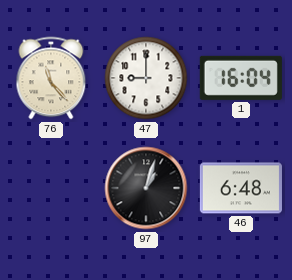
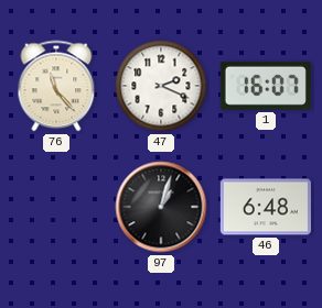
47: 9:00 -> 2:19 (161, 86)
1: 16:04 -> 16:07 (266, 86)
